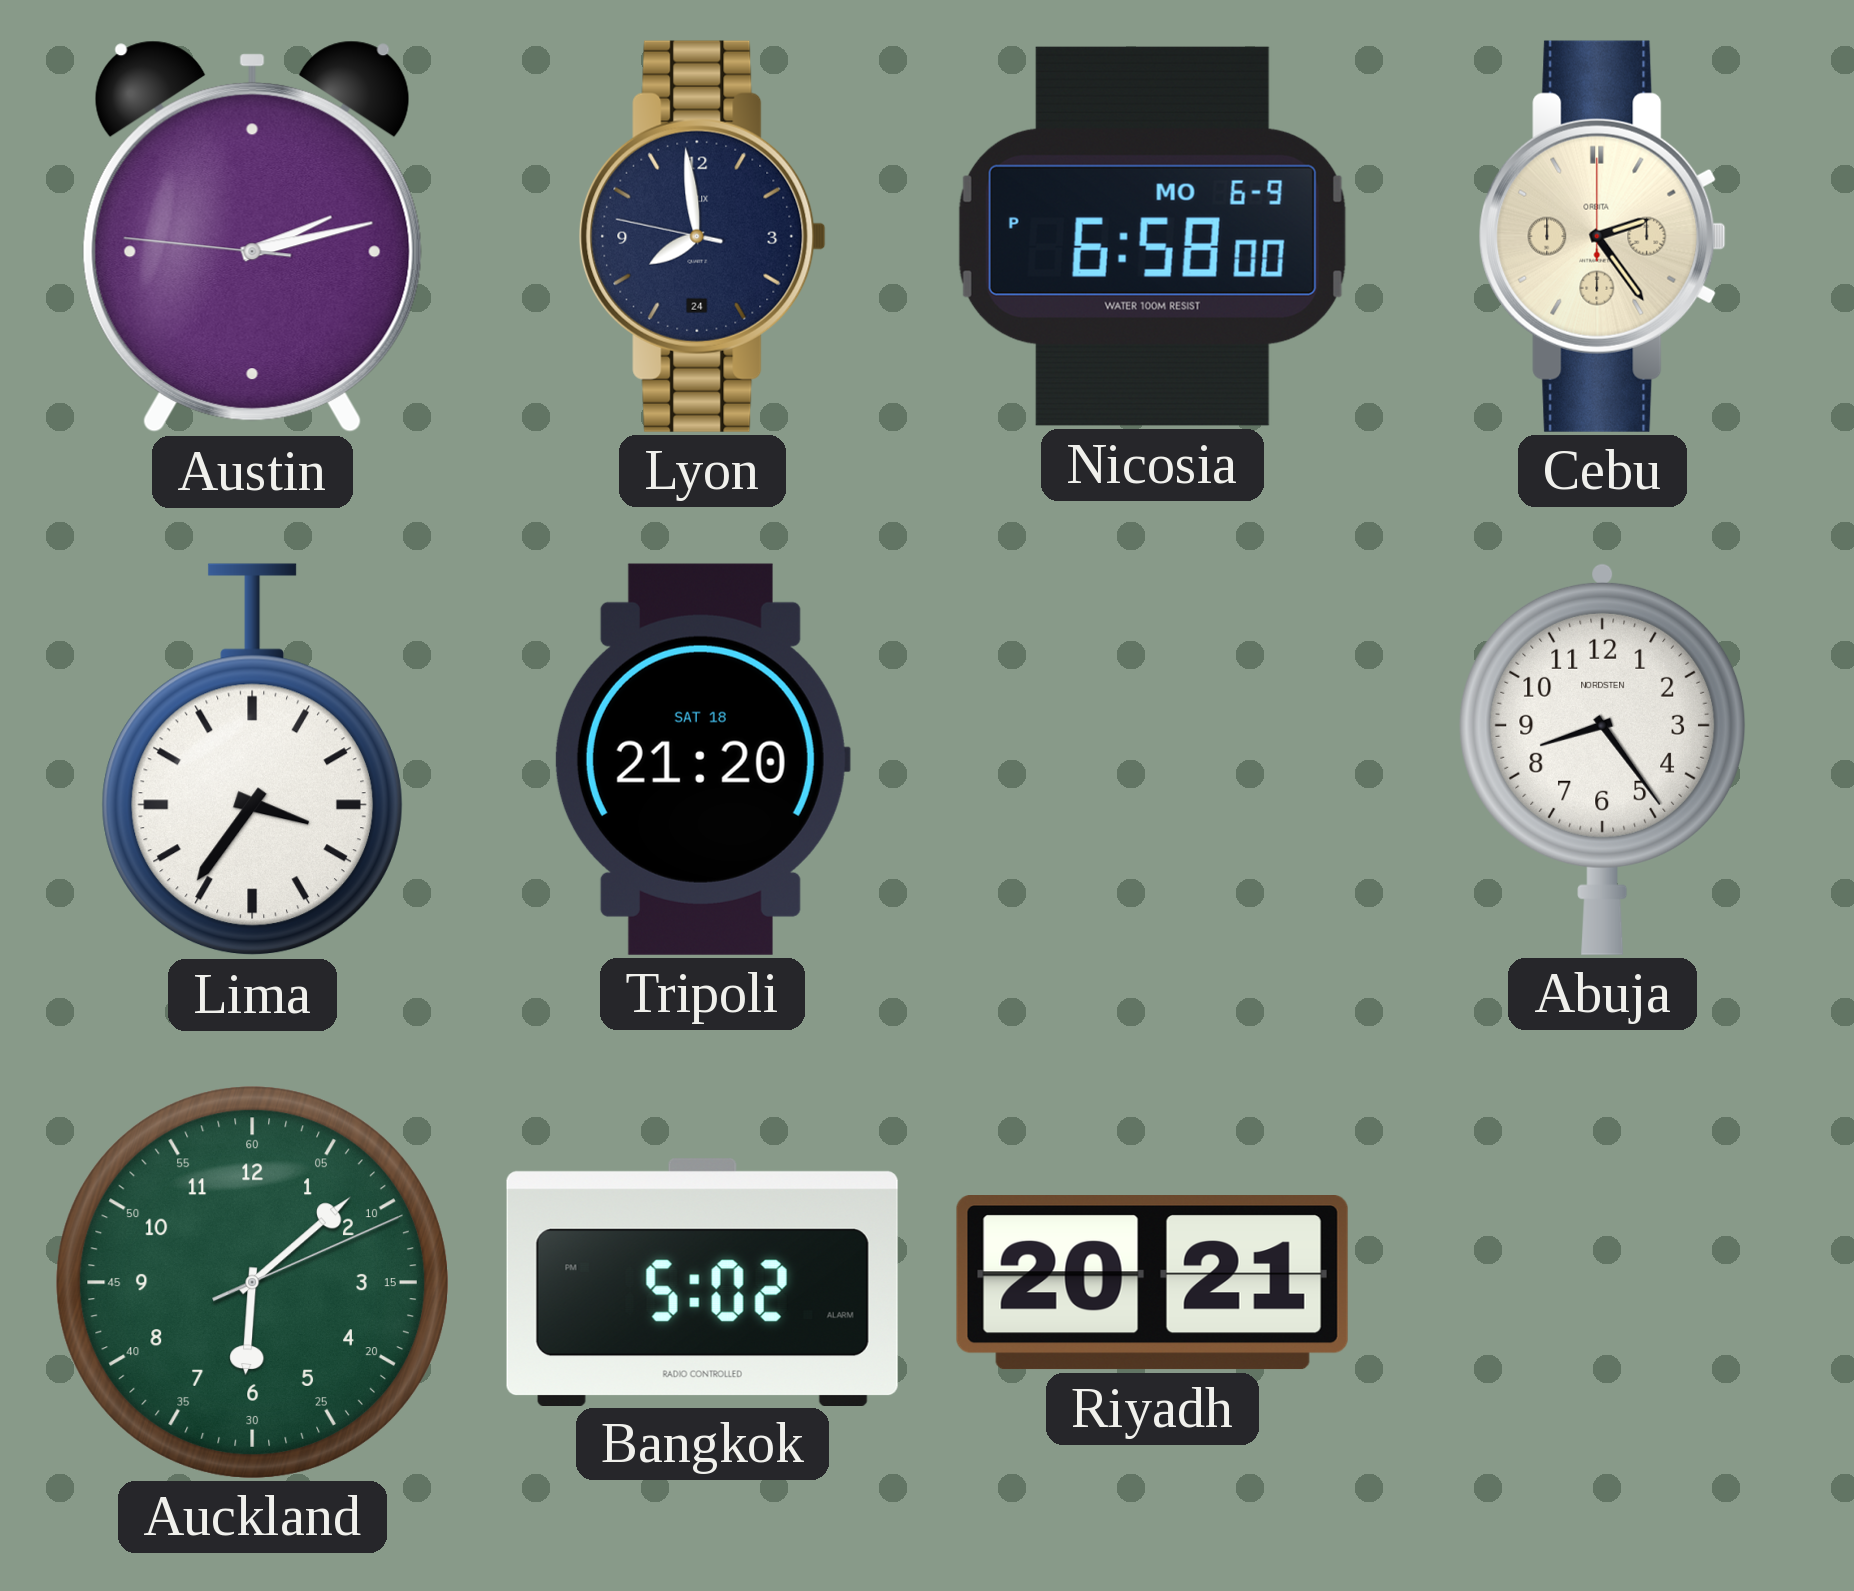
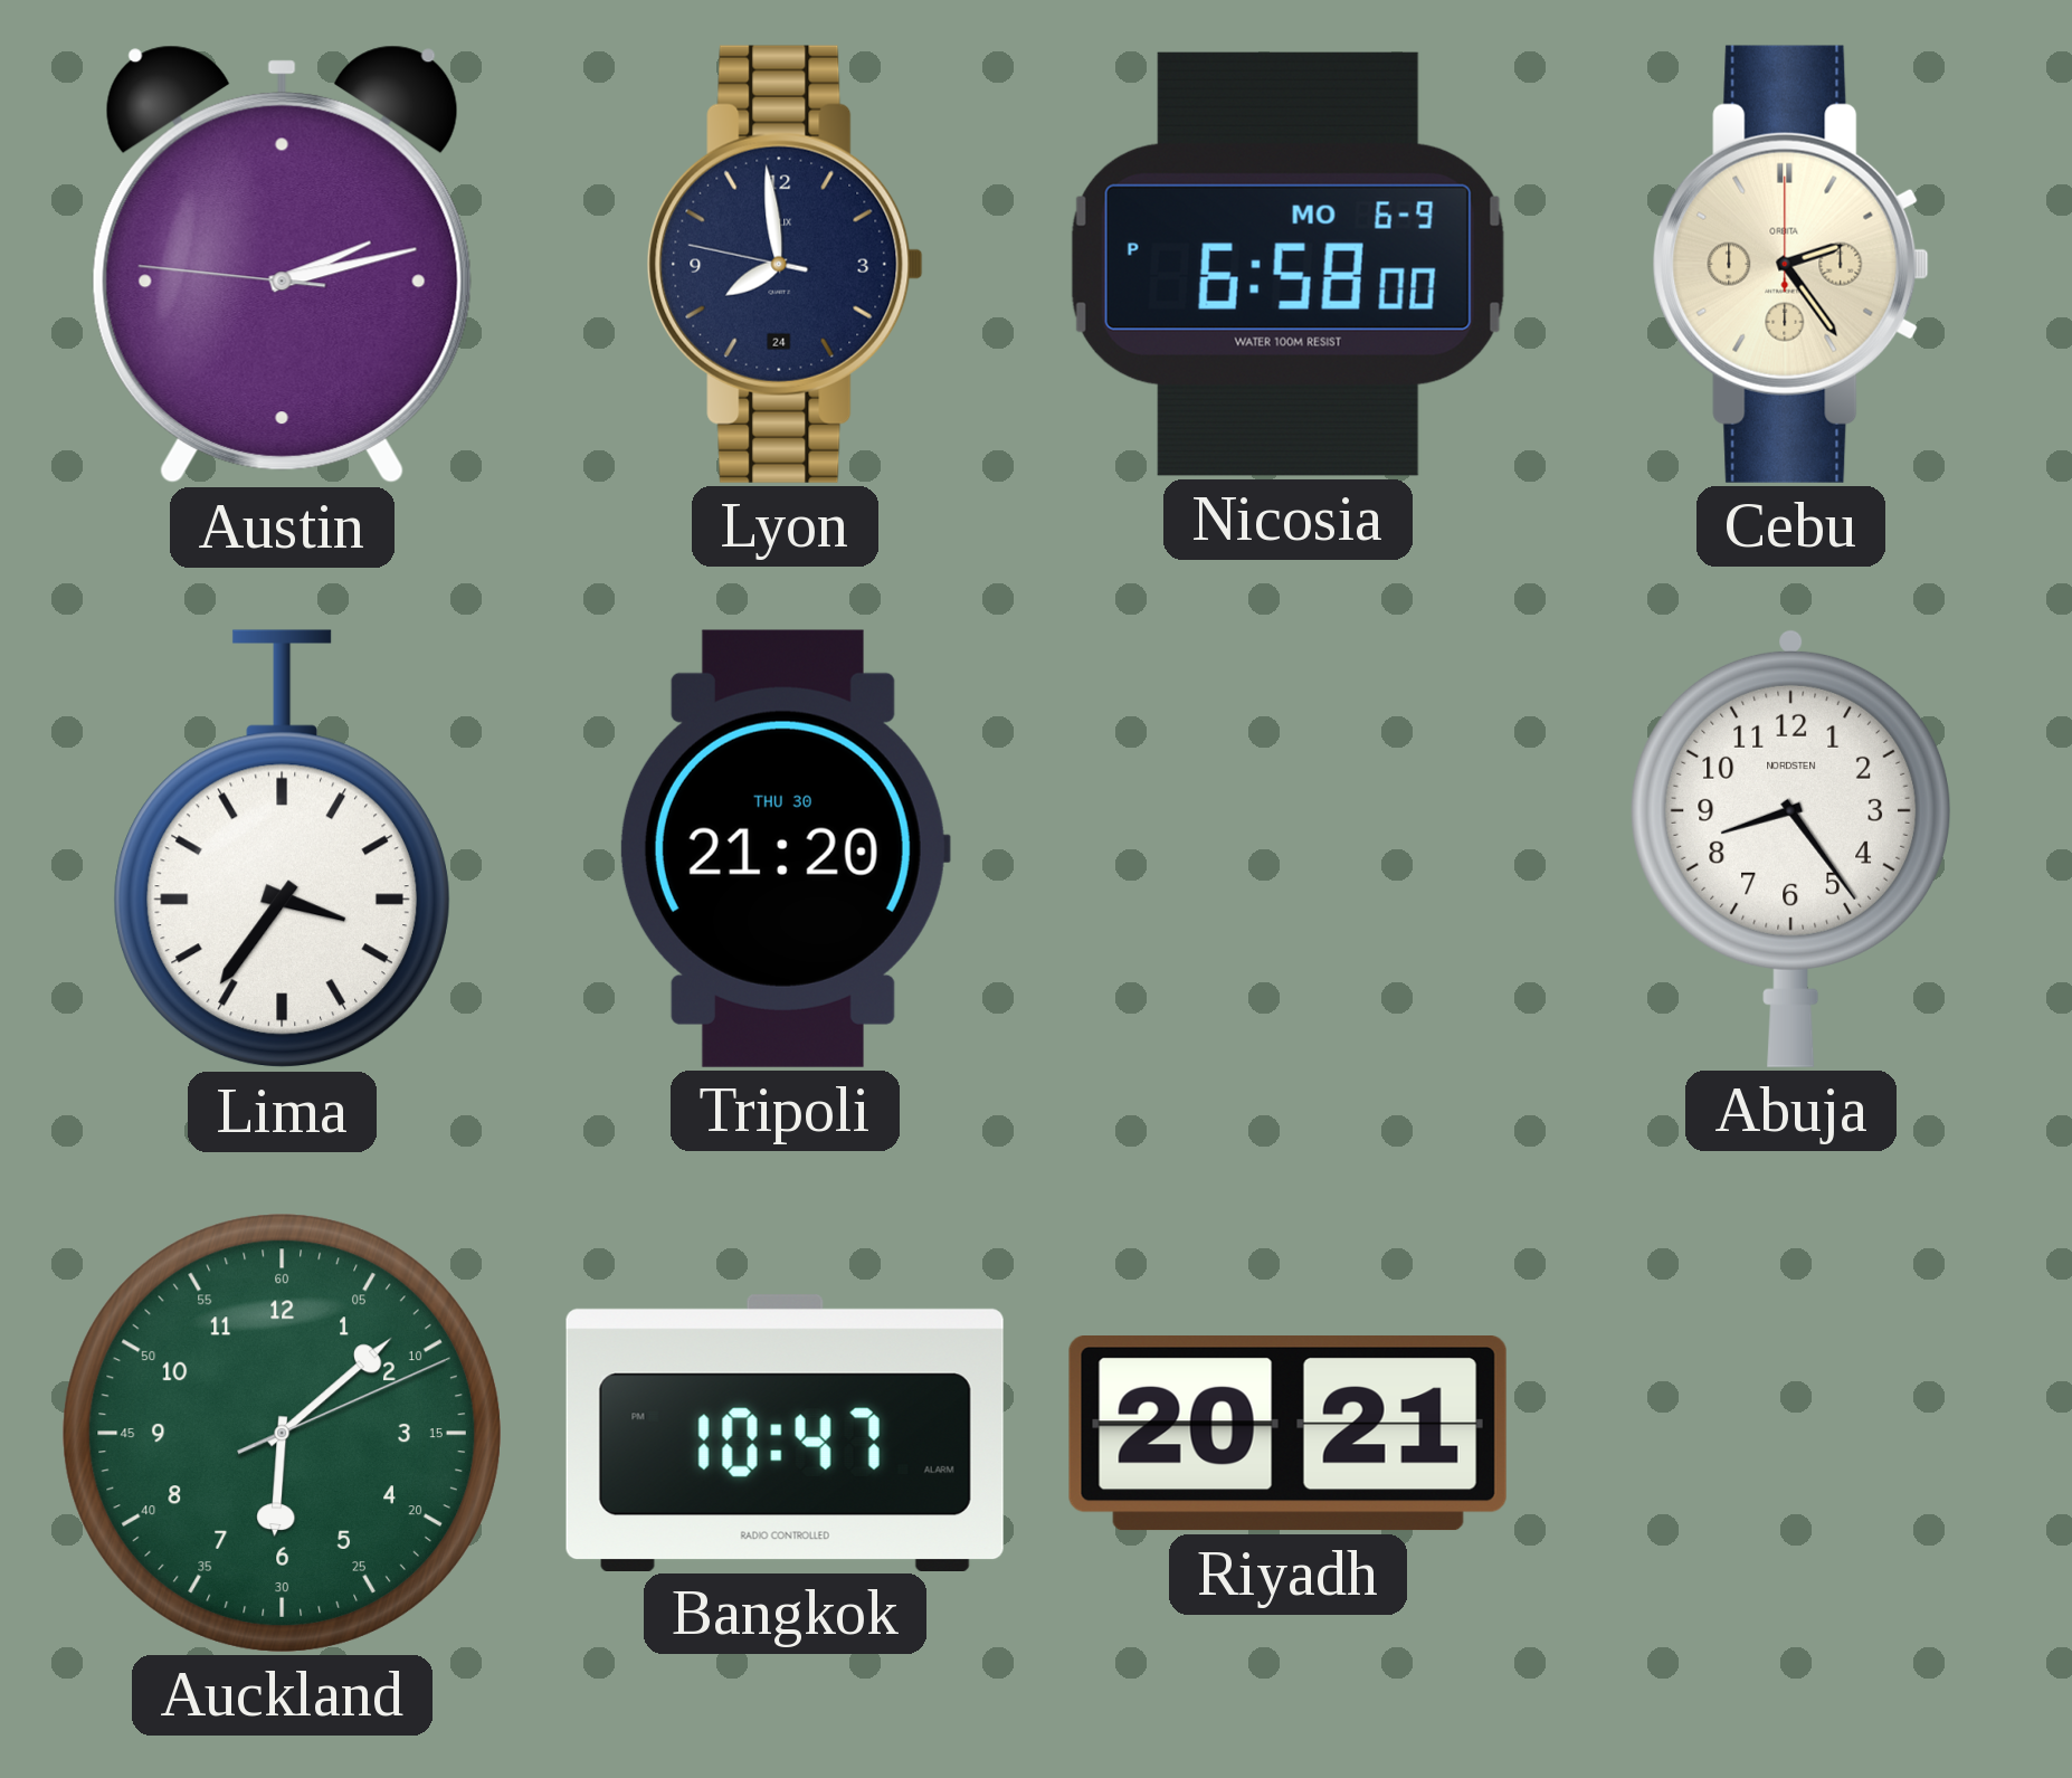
Tripoli date: SAT 18 -> THU 30 (785, 848)
Bangkok: 5:02 -> 10:47 (785, 1433)
